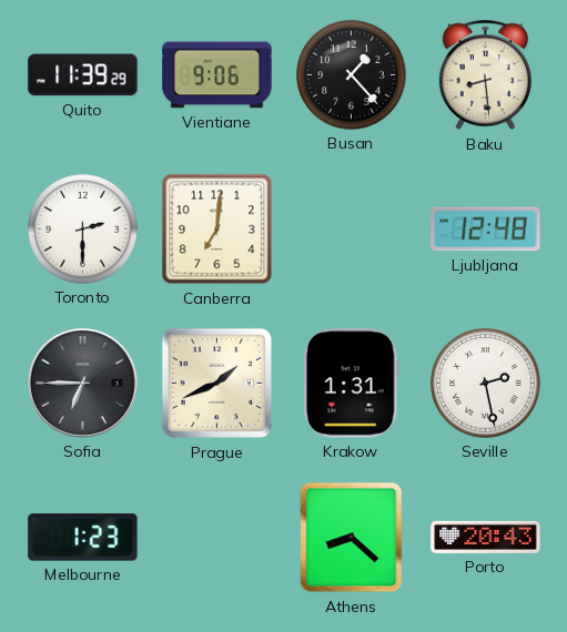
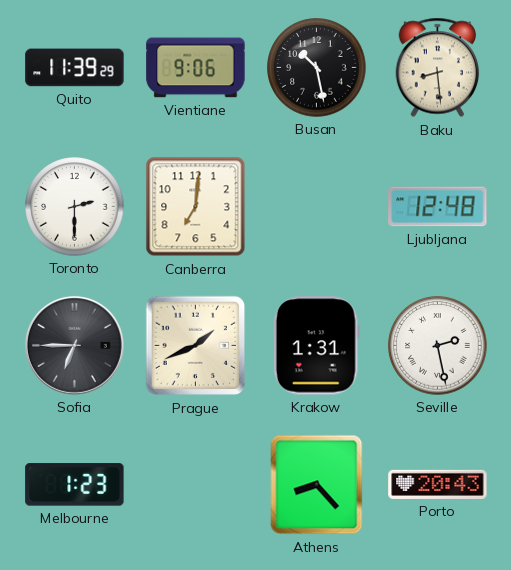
Busan: 1:23 -> 10:28 (317, 68)
Athens: 8:22 -> 8:23 (317, 485)
